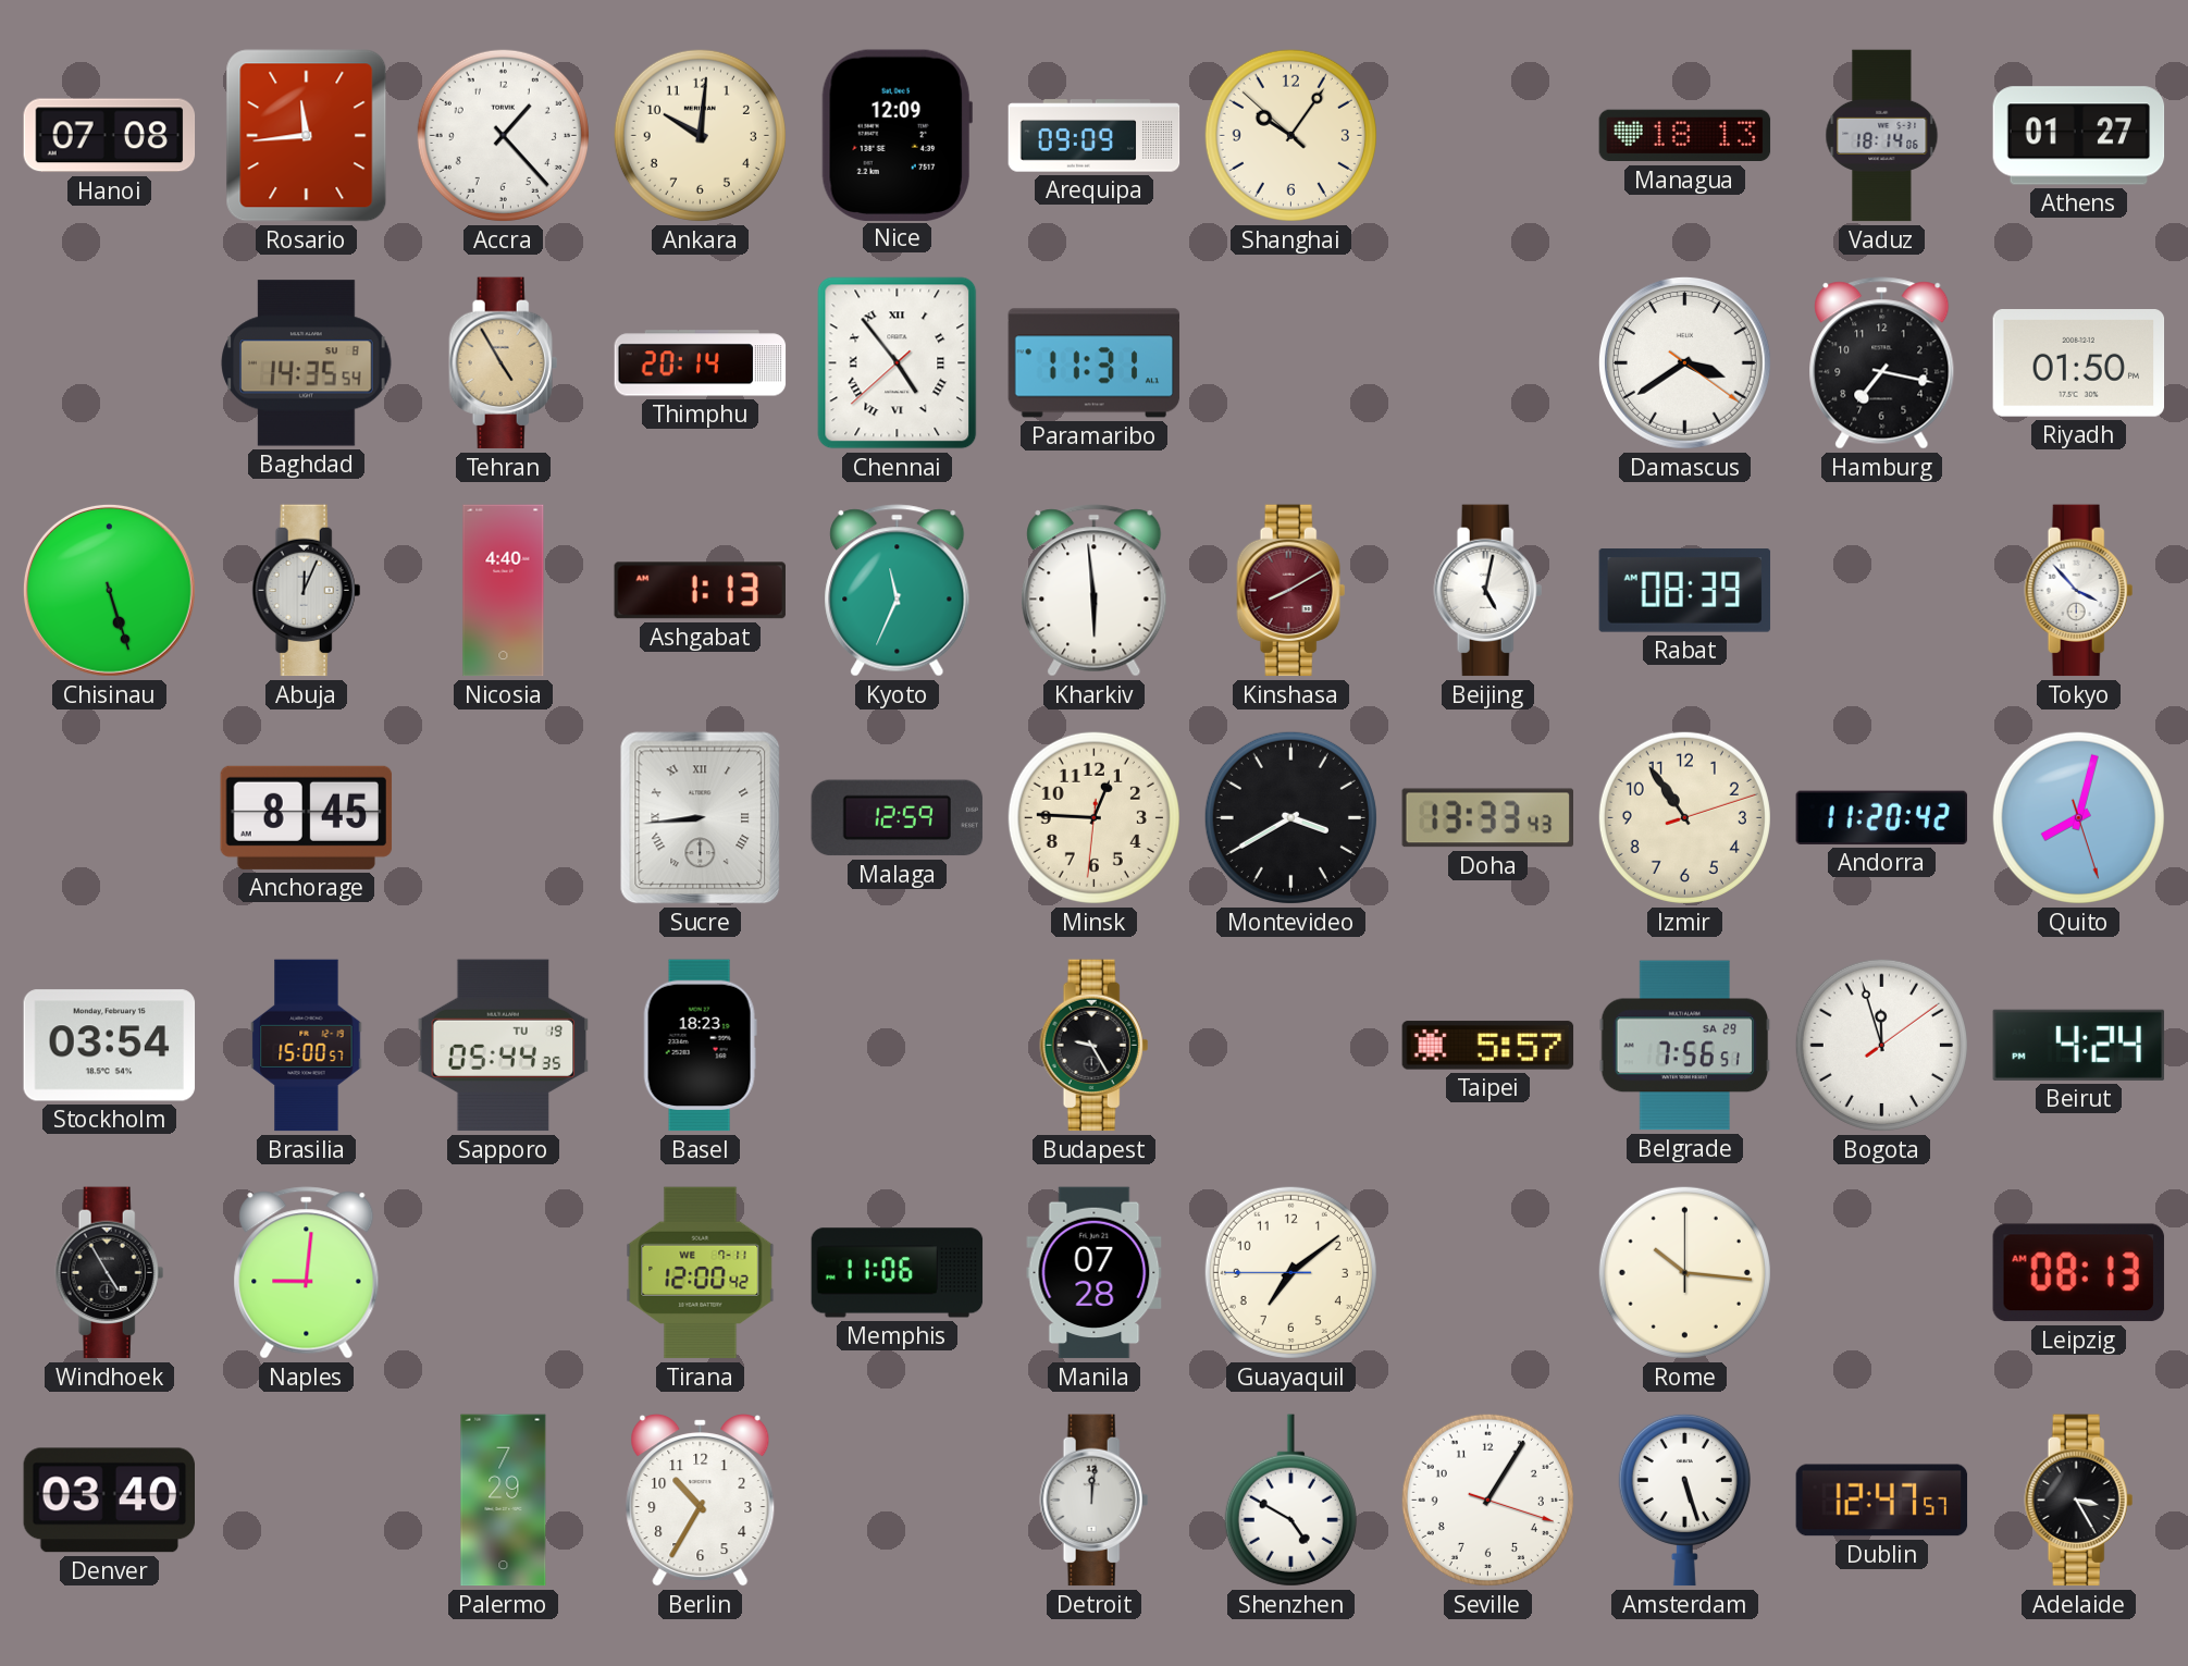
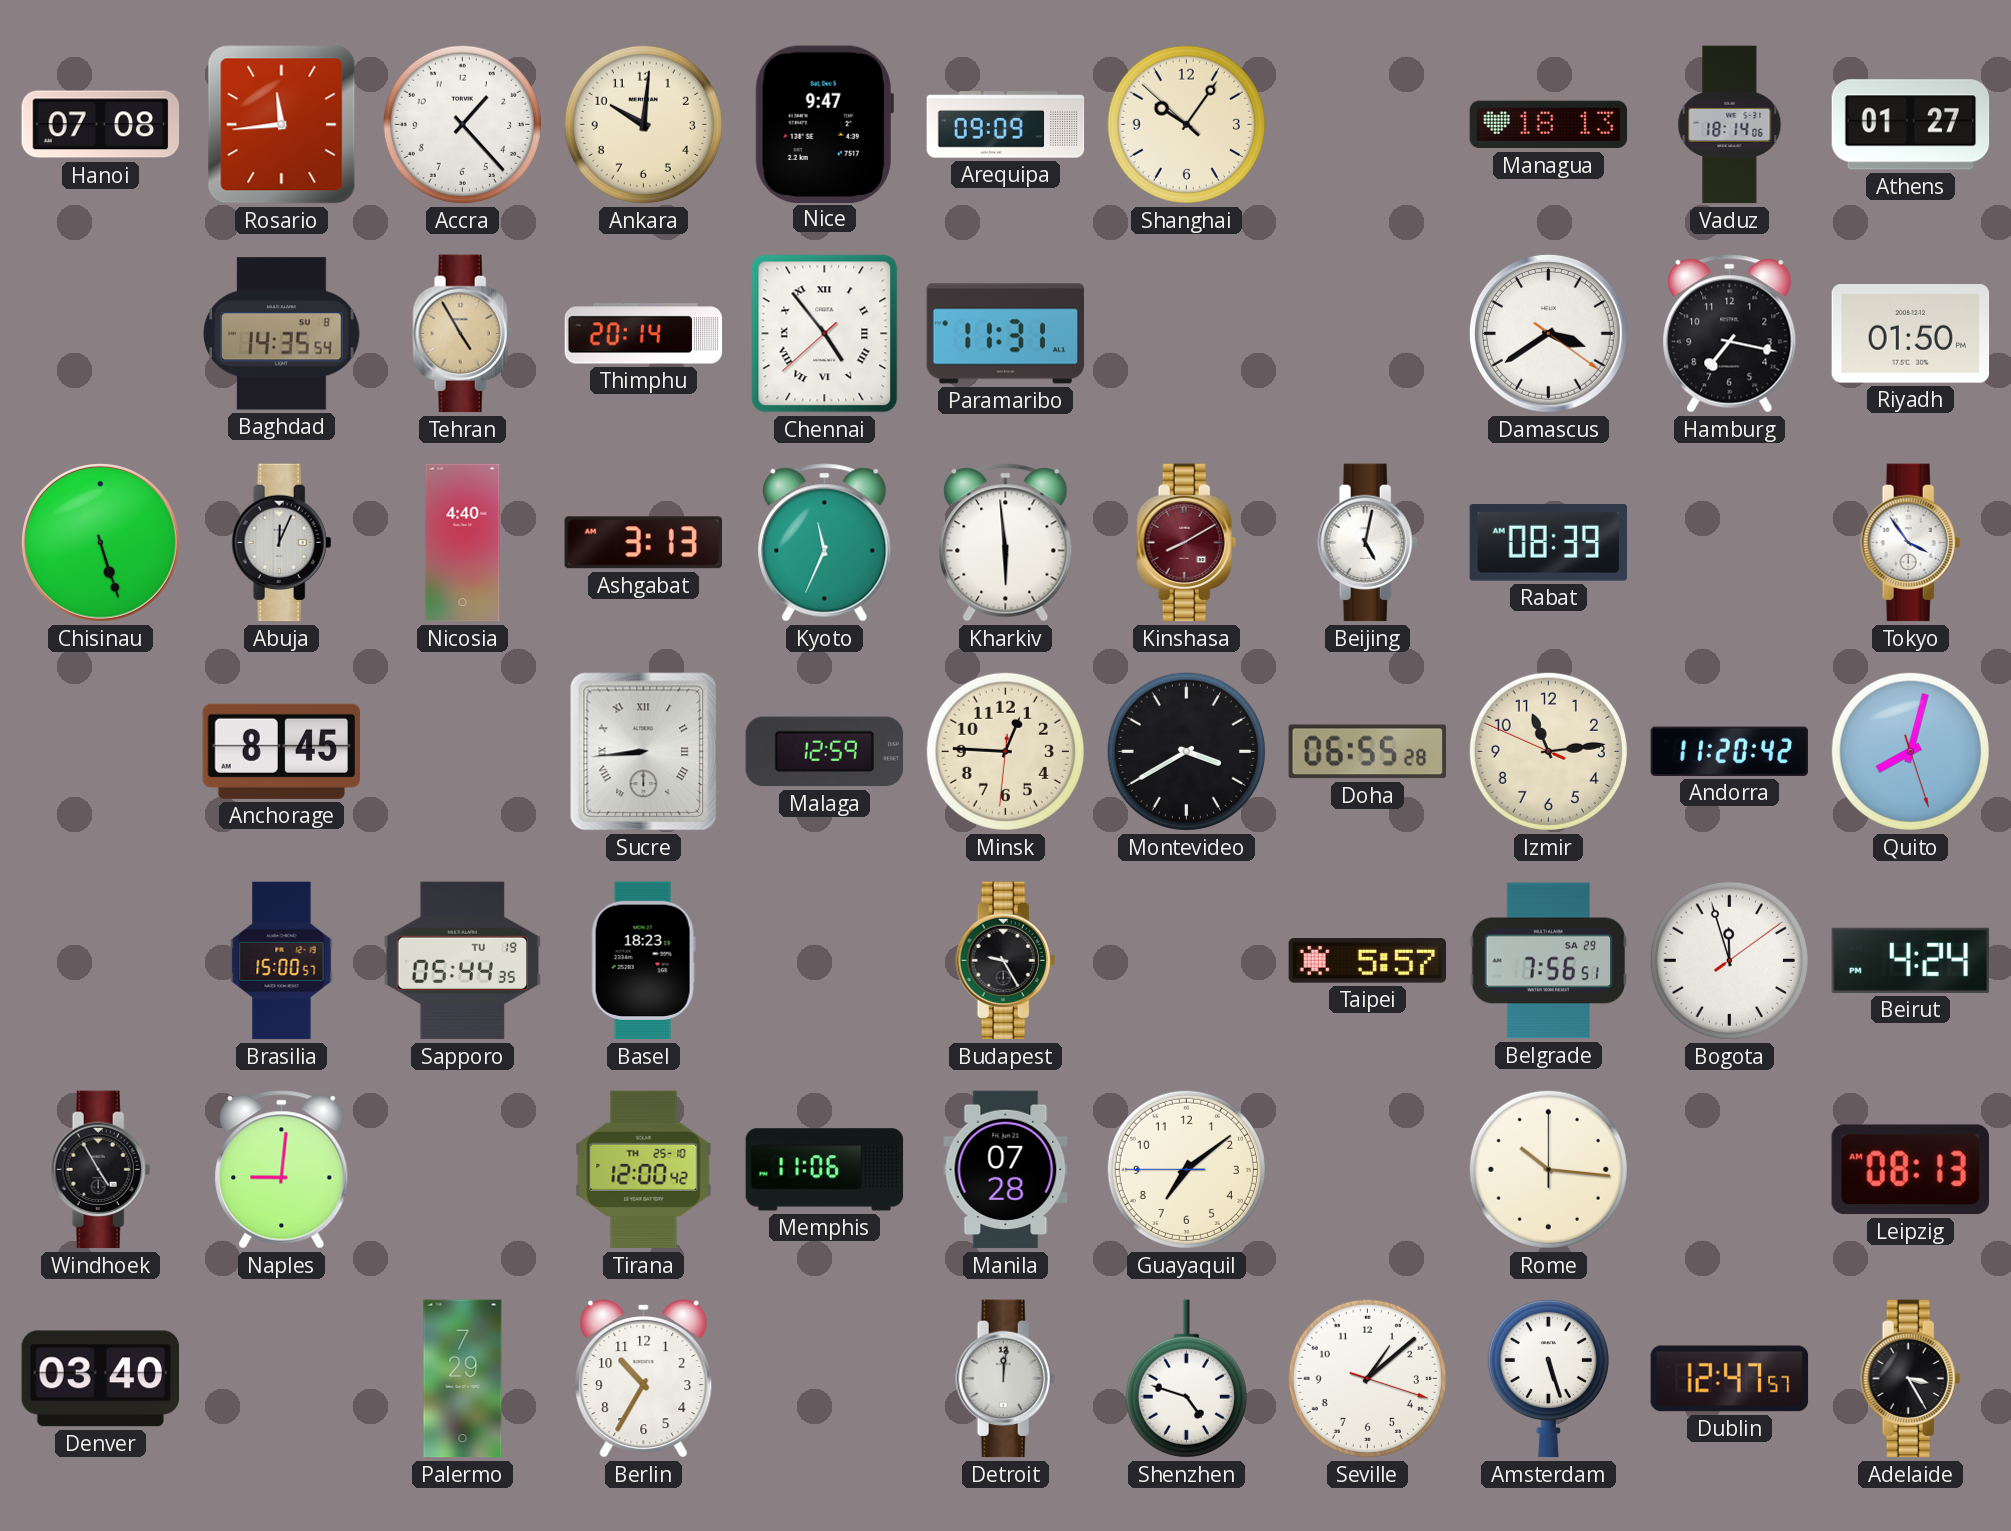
Nice: 12:09 -> 9:47 (824, 124)
Ashgabat: 1:13 -> 3:13 (643, 543)
Tokyo: 3:53 -> 3:54 (1911, 543)
Doha: 13:33 -> 06:55 (1368, 752)
Izmir: 10:54 -> 11:13 (1548, 751)
Stockholm: 03:54 -> none (110, 1046)
Tirana date: WE 7-11 -> TH 25-10 (644, 1170)
Shenzhen: 4:50 -> 4:48 (1186, 1379)
Seville: 1:05 -> 1:08 (1367, 1378)
